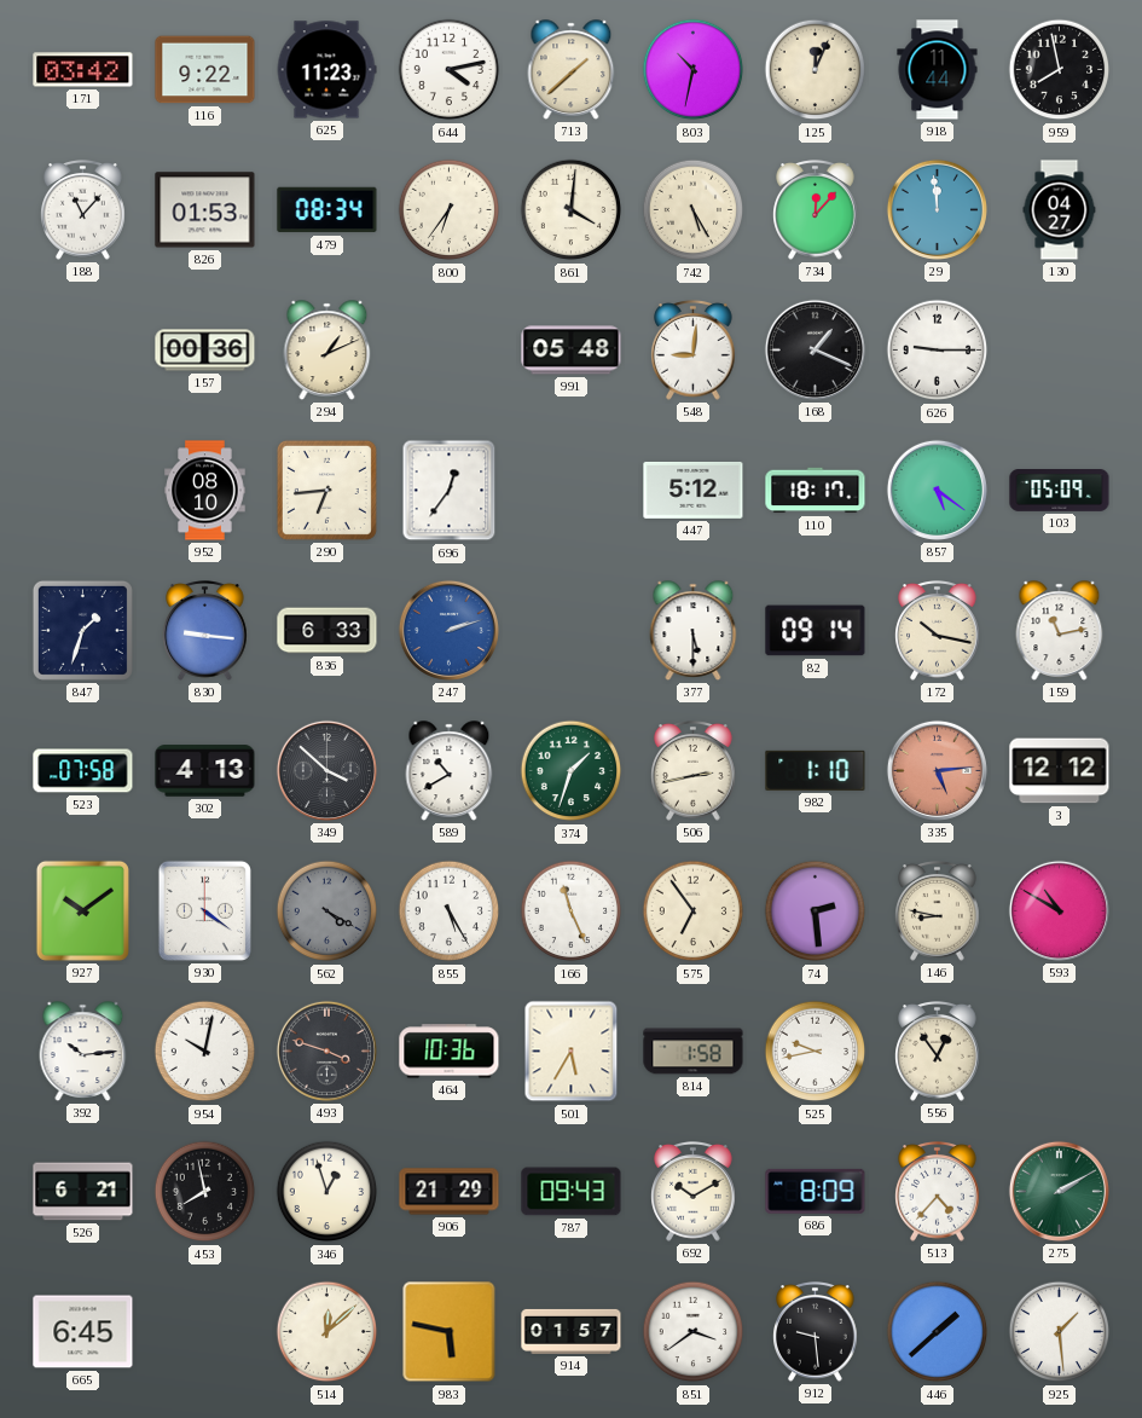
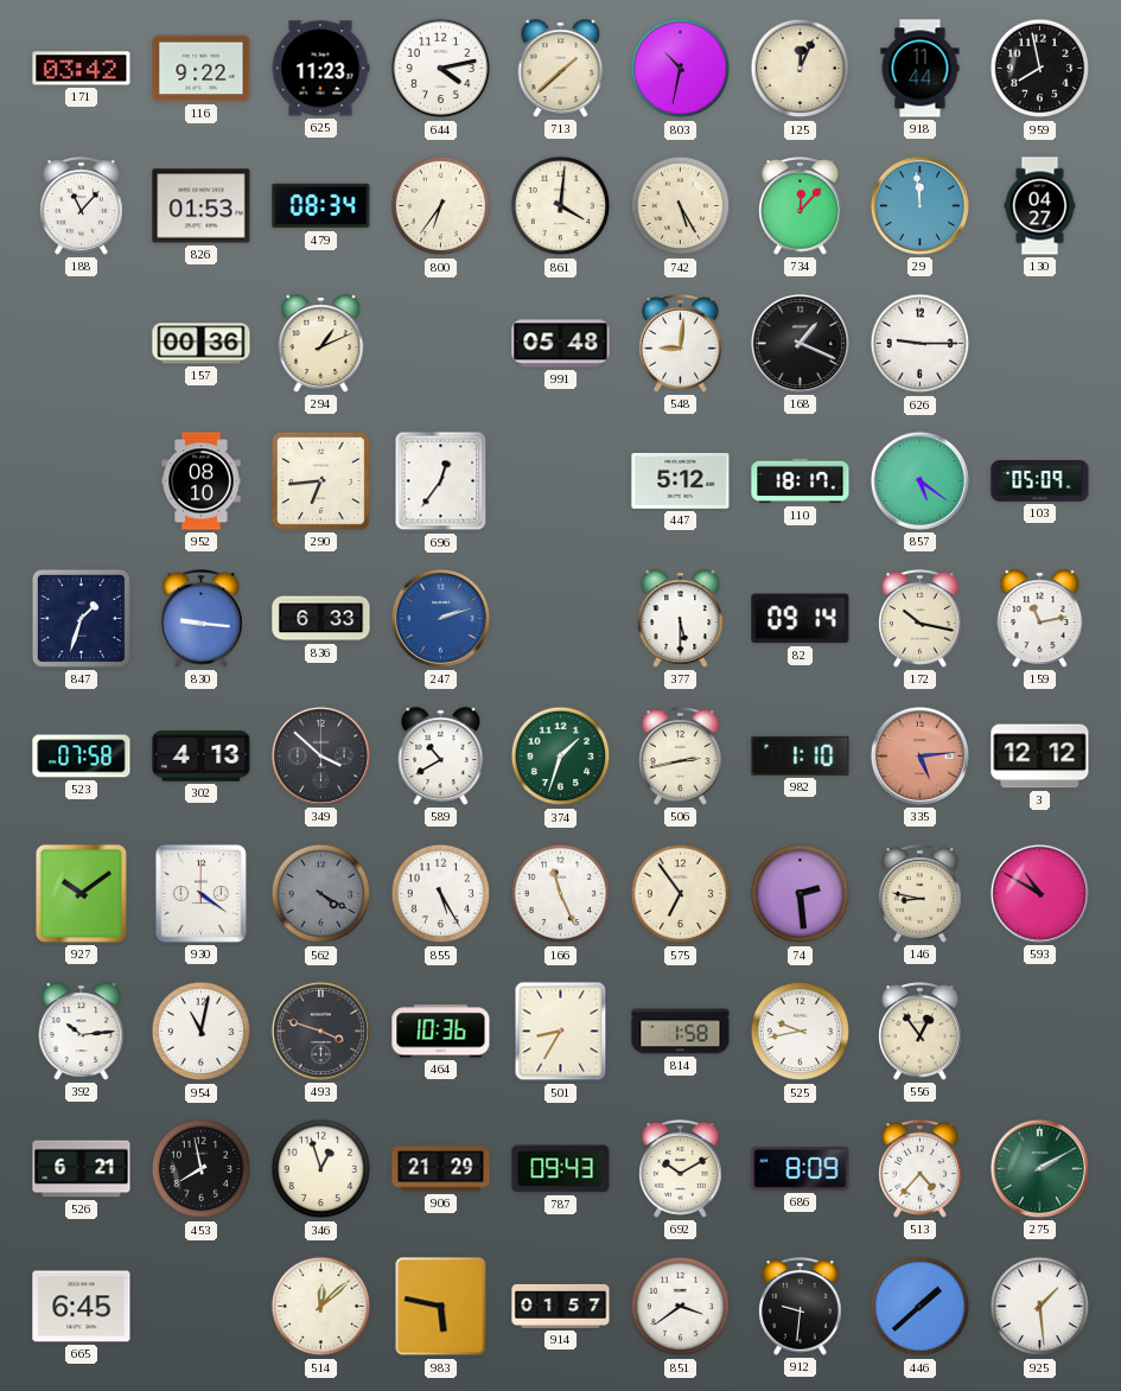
954: 10:02 -> 11:02 (202, 1032)
501: 5:35 -> 8:35 (561, 1032)
912: 9:29 -> 9:31 (801, 1307)
